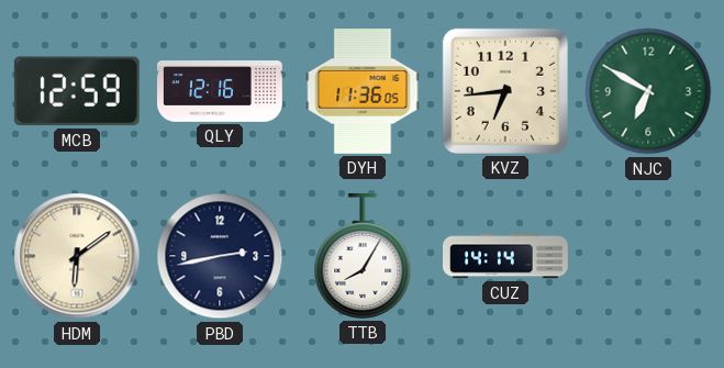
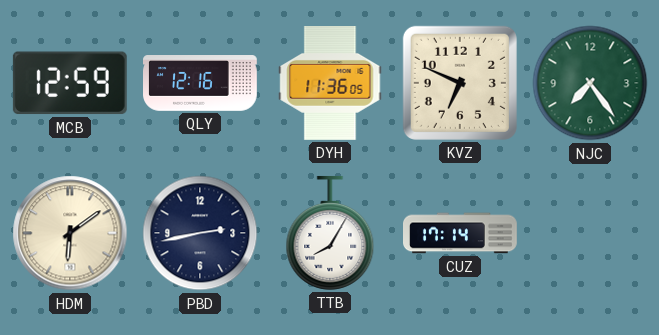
KVZ: 6:44 -> 6:49 (460, 83)
NJC: 6:50 -> 7:24 (590, 83)
CUZ: 14:14 -> 17:14 (461, 233)
